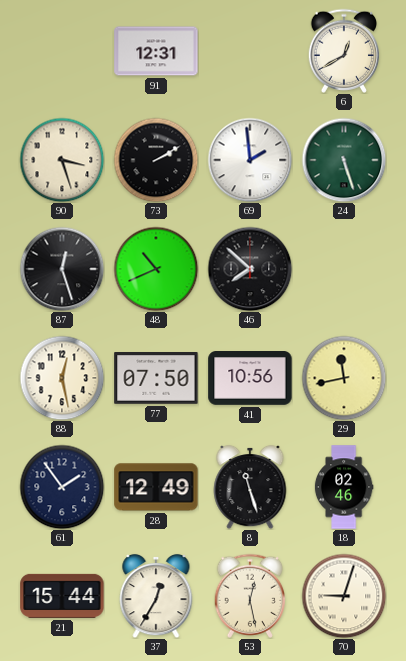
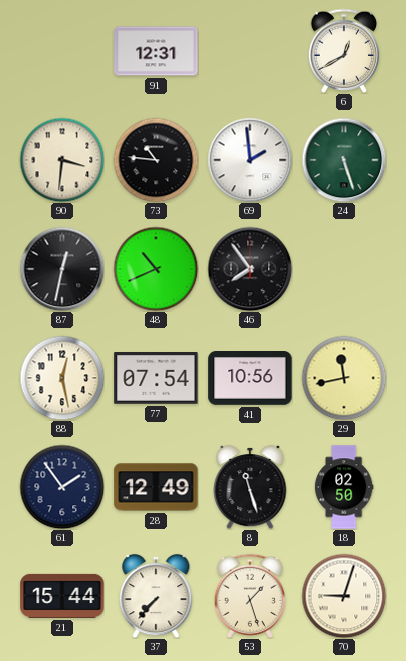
90: 3:27 -> 3:31 (62, 160)
73: 2:10 -> 10:46 (156, 160)
87: 12:27 -> 12:32 (62, 269)
46: 7:52 -> 7:54 (250, 269)
77: 07:50 -> 07:54 (156, 379)
18: 02:46 -> 02:50 (344, 487)
37: 12:35 -> 7:37 (156, 596)
53: 12:28 -> 1:27 (249, 596)
